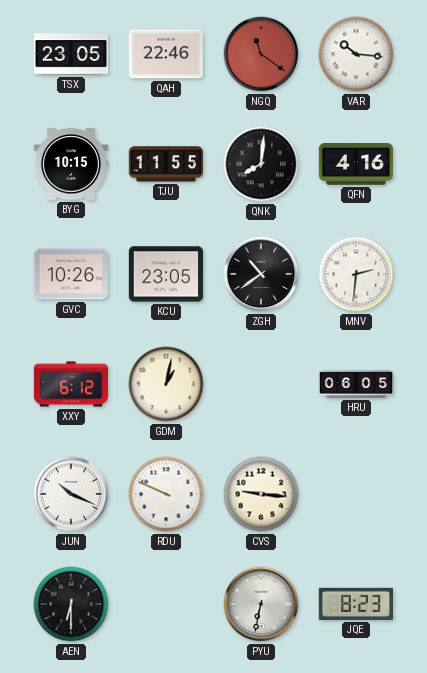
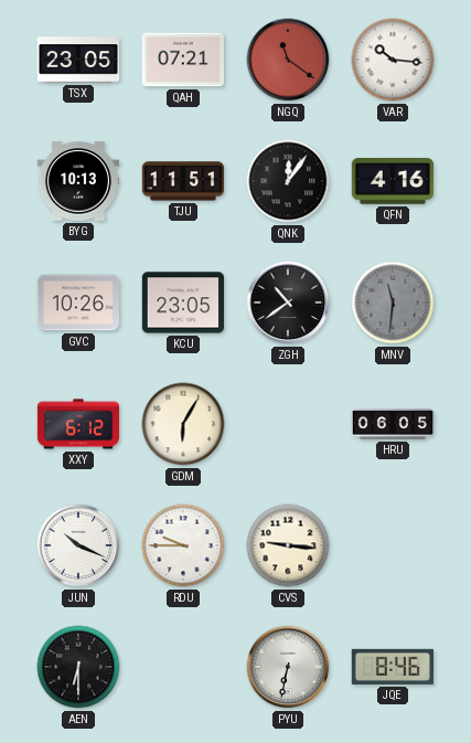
QAH: 22:46 -> 07:21 (183, 60)
BYG: 10:15 -> 10:13 (78, 181)
TJU: 11:55 -> 11:51 (182, 181)
QNK: 8:01 -> 12:06 (288, 181)
MNV: 2:31 -> 11:31 (393, 302)
MNV dial: white -> grey (393, 302)
GDM: 1:02 -> 6:05 (183, 424)
RDU: 9:49 -> 9:45 (183, 545)
JQE: 8:23 -> 8:46 (392, 667)
